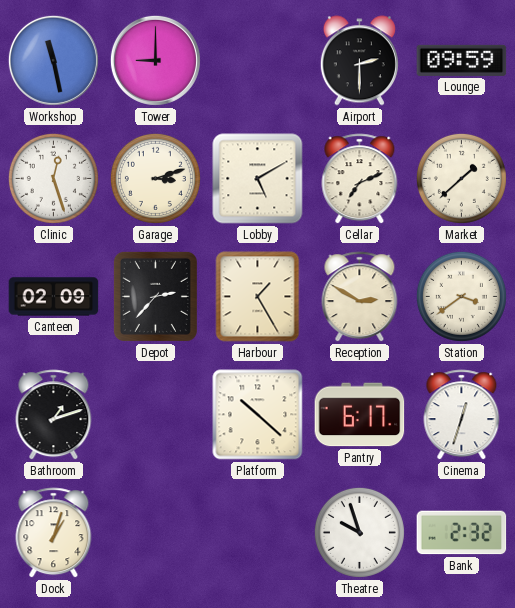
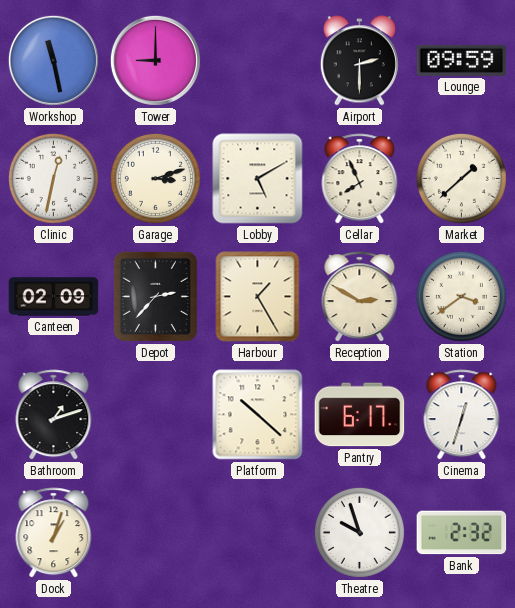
Clinic: 12:27 -> 12:32 (53, 178)
Cellar: 7:11 -> 7:56 (360, 179)
